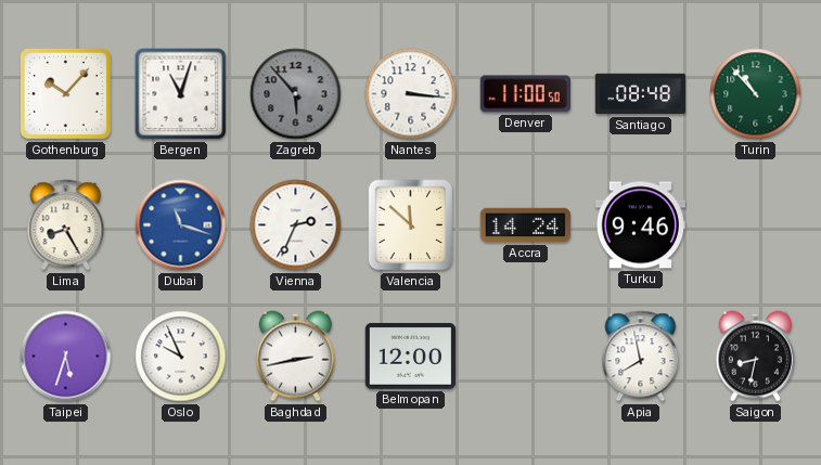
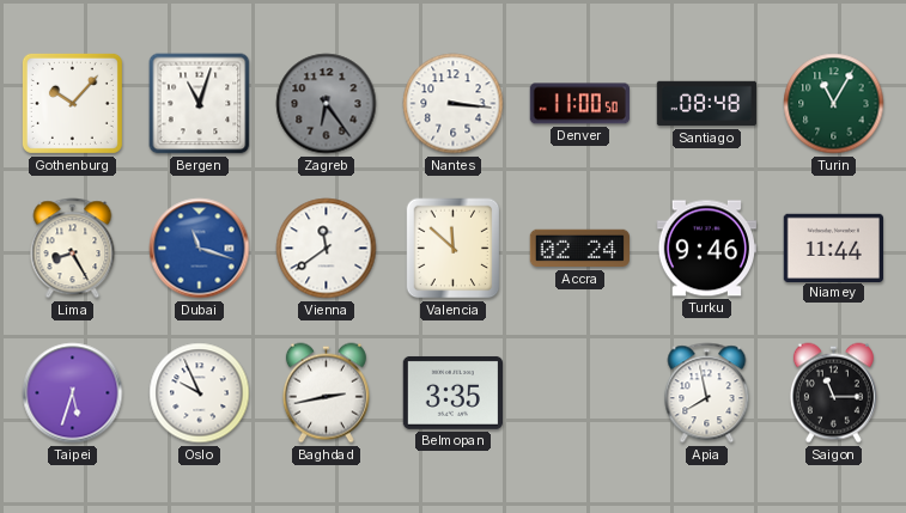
Zagreb: 5:53 -> 6:24 (327, 104)
Turin: 10:53 -> 11:05 (834, 104)
Vienna: 2:34 -> 11:39 (327, 249)
Accra: 14:24 -> 02:24 (579, 249)
Niamey: none -> 11:44 (833, 248)
Belmopan: 12:00 -> 3:35 (452, 392)
Saigon: 8:32 -> 11:15 (833, 393)
